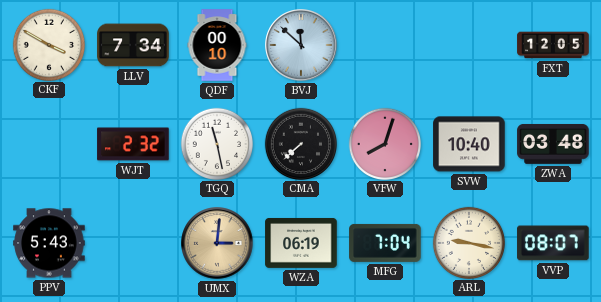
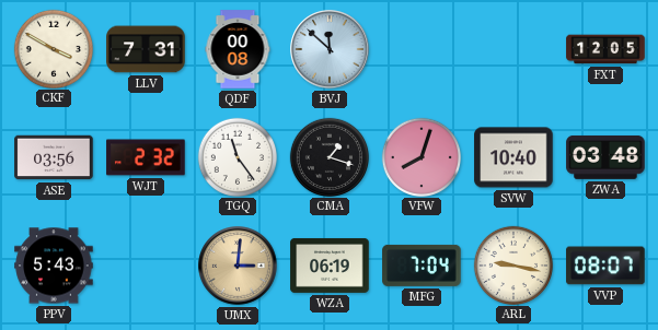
LLV: 7:34 -> 7:31 (146, 49)
QDF: 00:10 -> 00:08 (238, 49)
ASE: none -> 03:56 (54, 157)
TGQ: 11:28 -> 11:24 (236, 156)
CMA: 7:38 -> 1:18 (328, 156)
